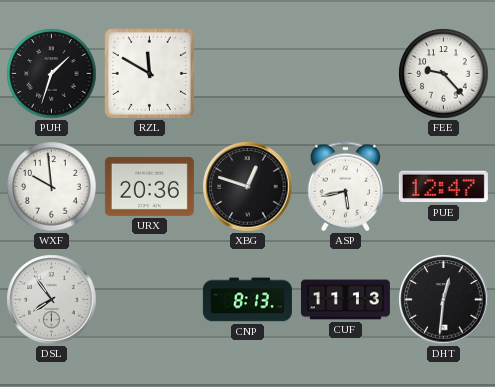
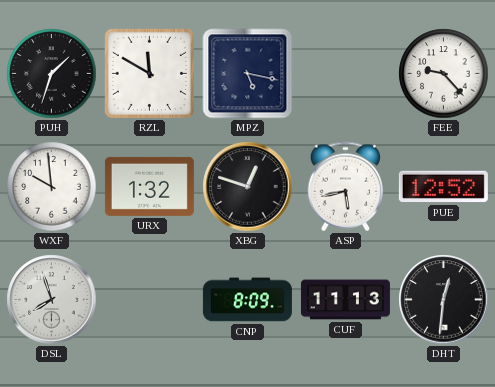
MPZ: none -> 5:17 (248, 74)
URX: 20:36 -> 1:32 (149, 186)
PUE: 12:47 -> 12:52 (443, 187)
DSL: 7:54 -> 7:57 (52, 300)
CNP: 8:13 -> 8:09 (247, 300)
